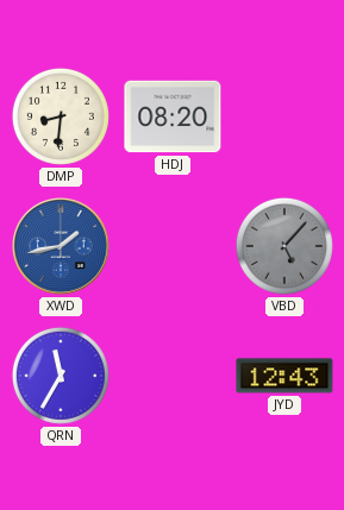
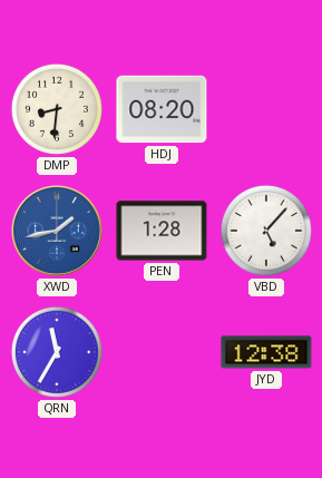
PEN: none -> 1:28 (162, 231)
VBD dial: grey -> white (266, 231)
JYD: 12:43 -> 12:38 (266, 352)
